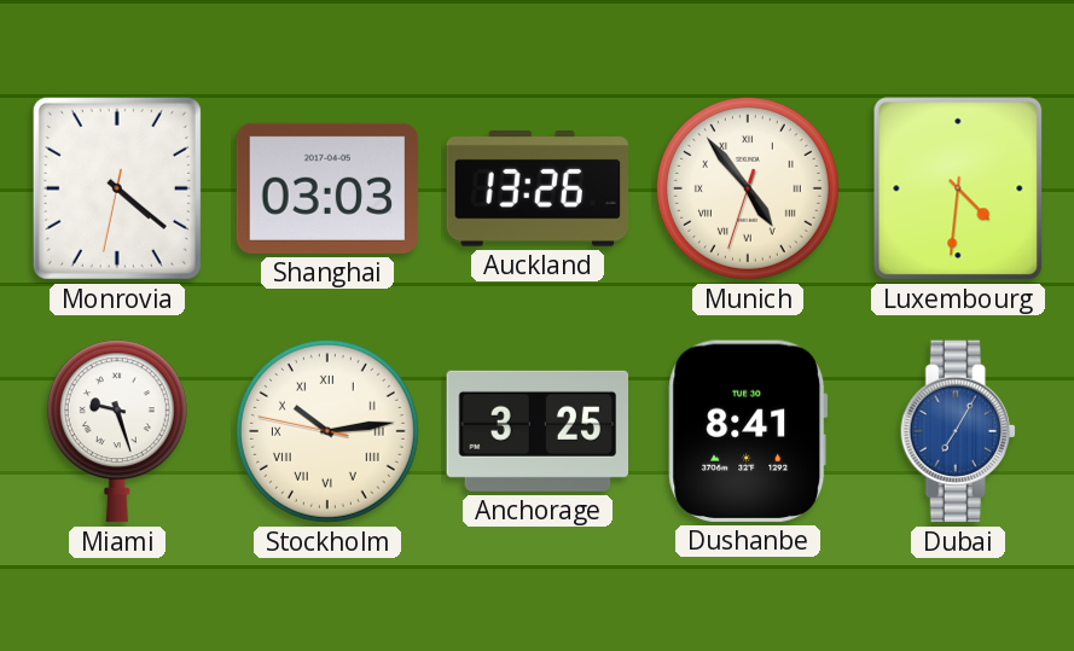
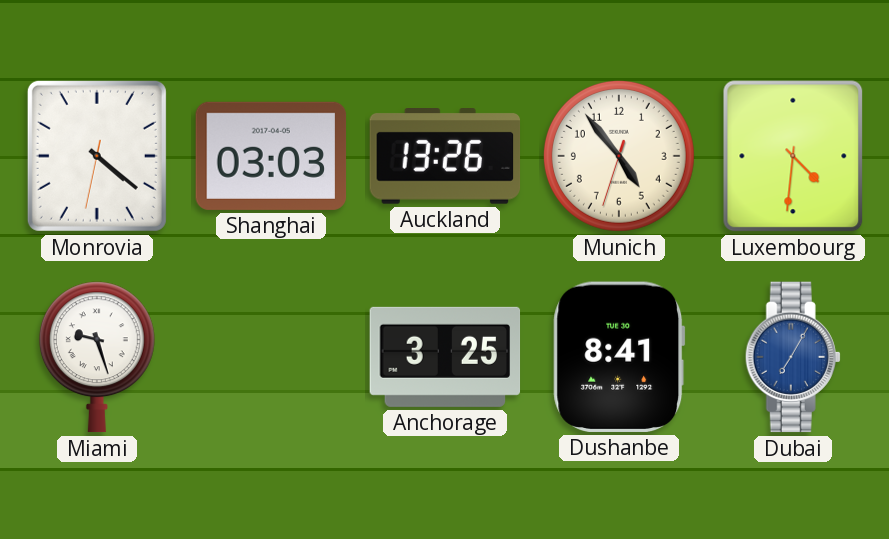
Munich numerals: Roman -> Arabic (619, 156)
Stockholm: 10:13 -> none (327, 431)
